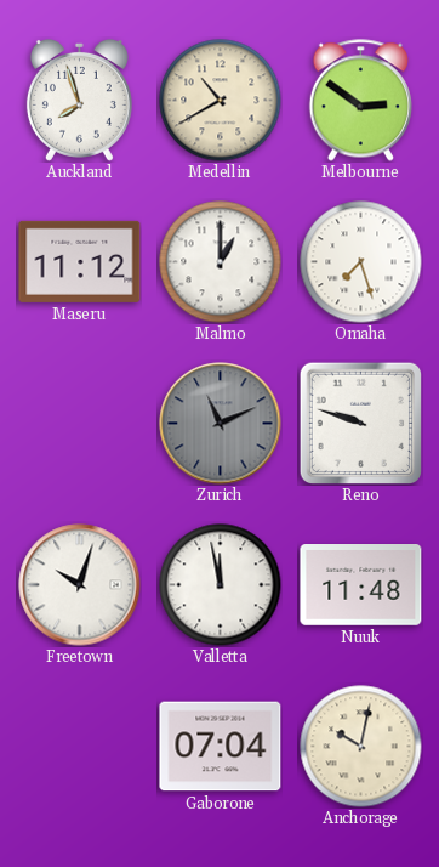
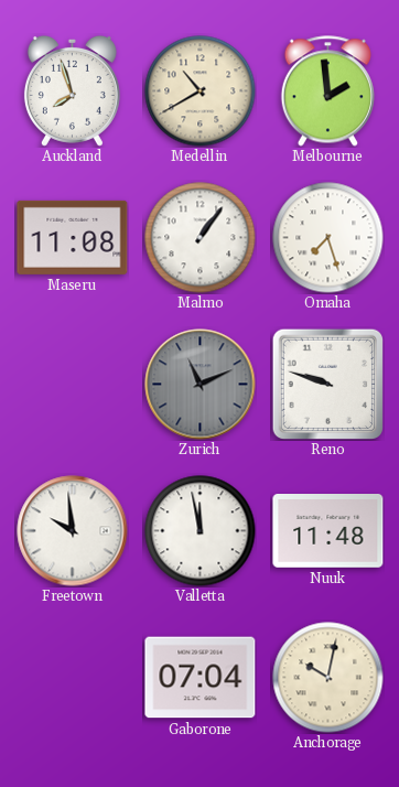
Melbourne: 2:51 -> 1:59 (327, 91)
Maseru: 11:12 -> 11:08 (73, 237)
Malmo: 1:00 -> 1:06 (201, 238)
Freetown: 10:03 -> 9:59 (73, 531)
